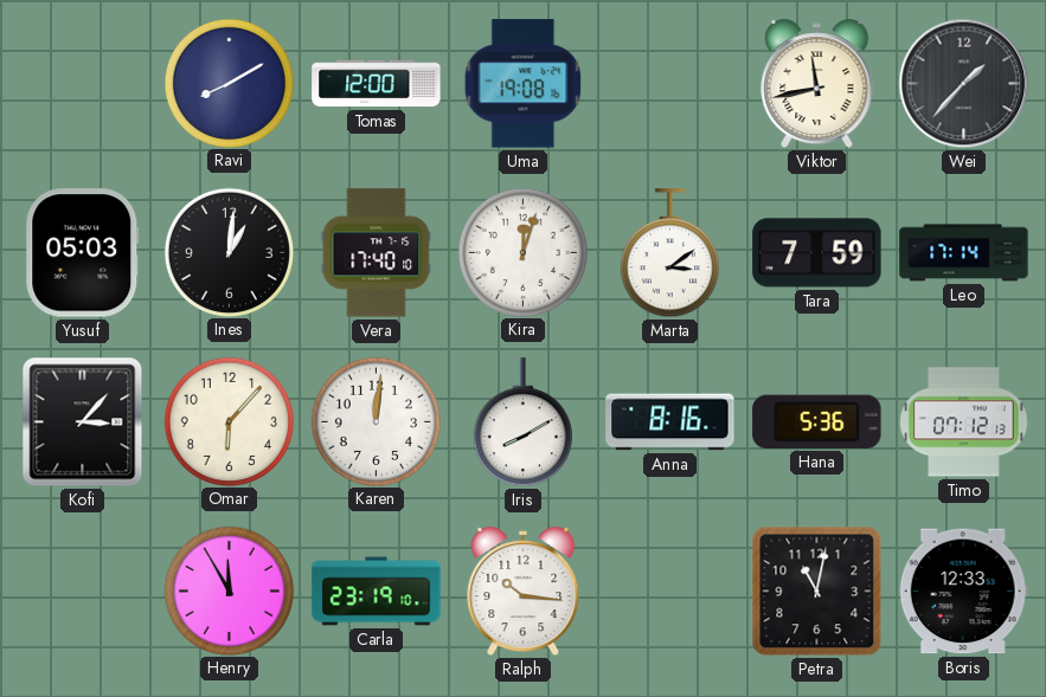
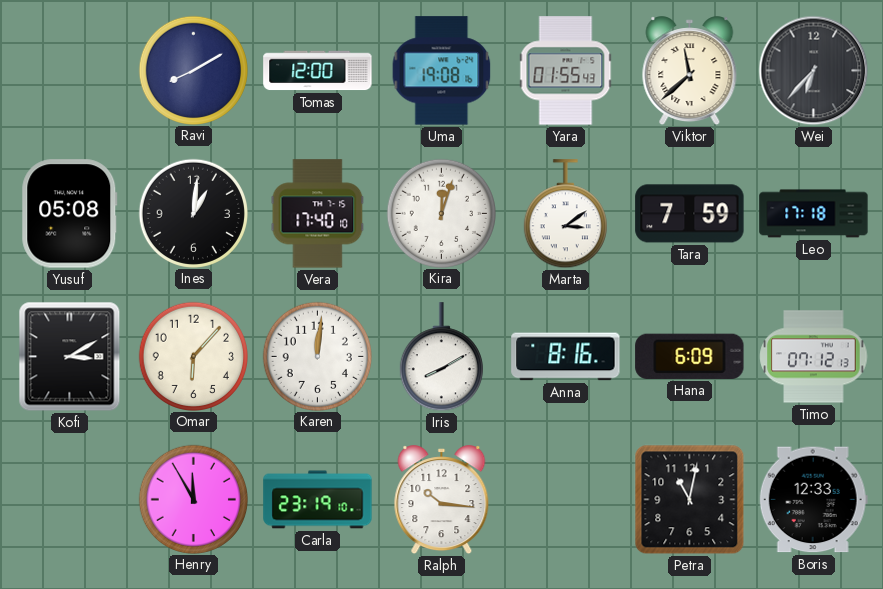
Yara: none -> 01:55 (566, 71)
Viktor: 11:43 -> 11:38 (690, 71)
Wei: 1:37 -> 6:37 (814, 71)
Yusuf: 05:03 -> 05:08 (70, 214)
Leo: 17:14 -> 17:18 (814, 214)
Kofi: 3:07 -> 3:10 (70, 357)
Hana: 5:36 -> 6:09 (690, 356)
